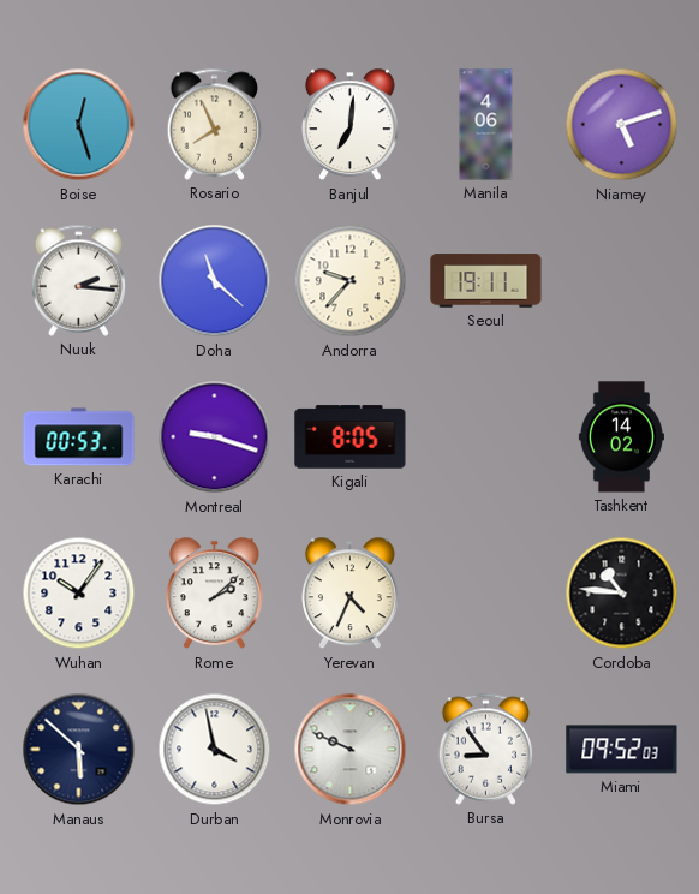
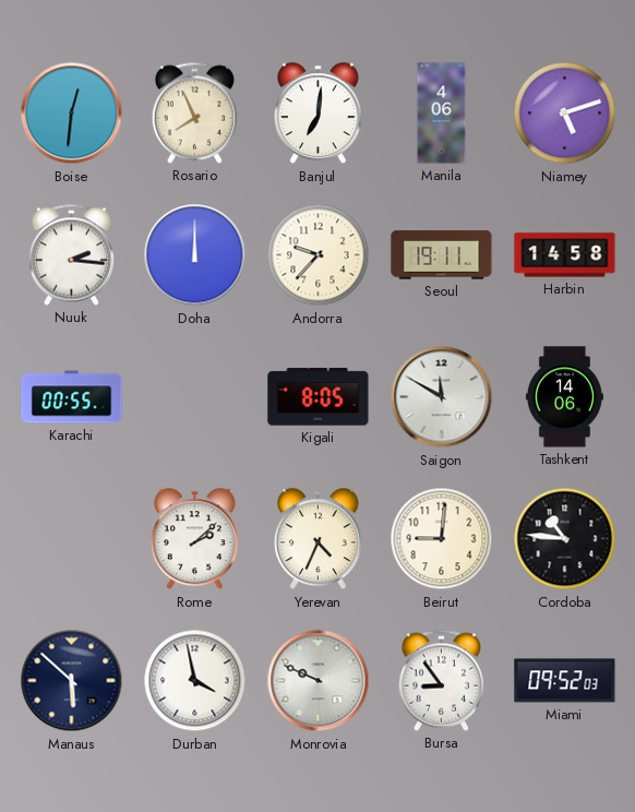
Boise: 12:27 -> 12:31 (72, 114)
Doha: 11:22 -> 12:00 (195, 255)
Harbin: none -> 14:58 (565, 255)
Karachi: 00:53 -> 00:55 (72, 397)
Montreal: 9:18 -> none (215, 437)
Saigon: none -> 11:50 (442, 397)
Tashkent: 14:02 -> 14:06 (564, 397)
Wuhan: 10:06 -> none (79, 594)
Beirut: none -> 9:01 (442, 539)
